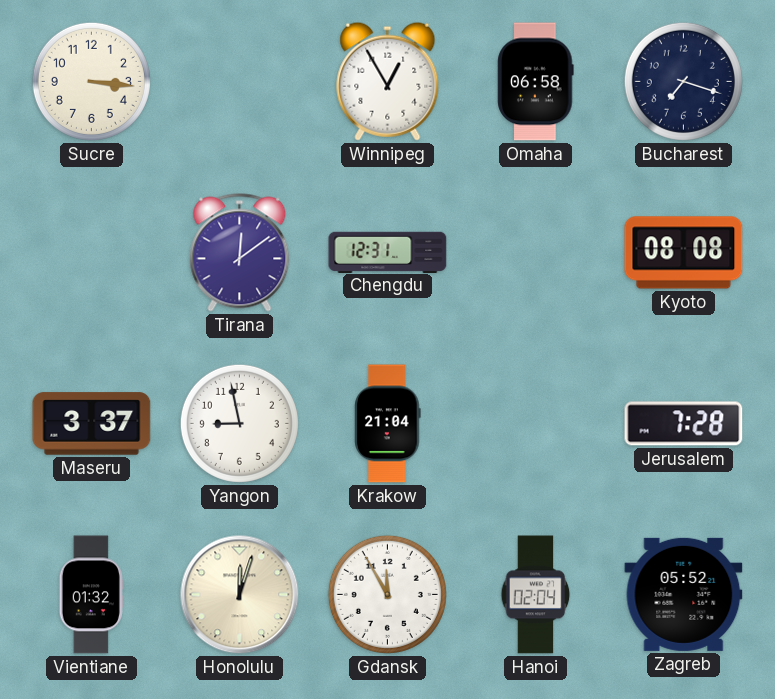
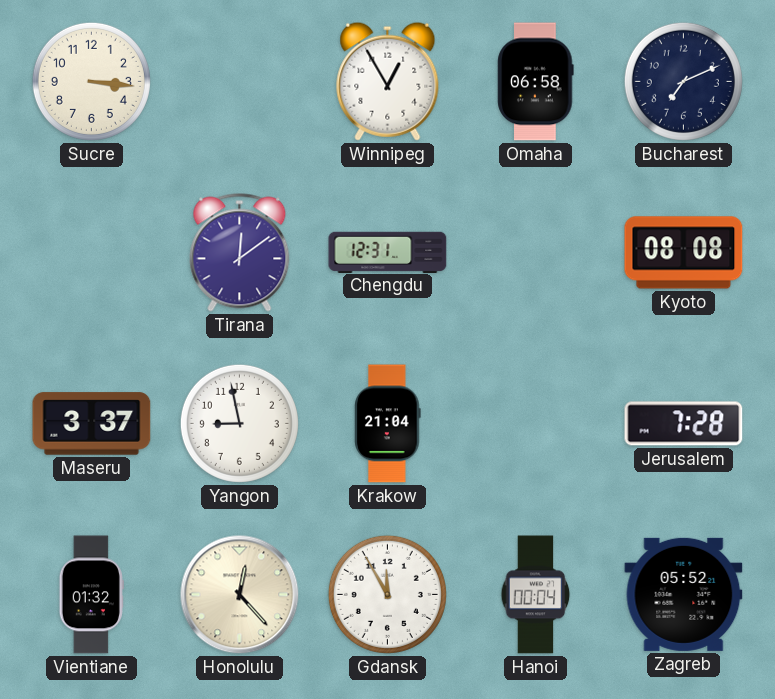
Bucharest: 7:18 -> 7:11 (683, 81)
Honolulu: 12:03 -> 12:23 (240, 595)
Hanoi: 02:04 -> 00:04 (536, 595)
